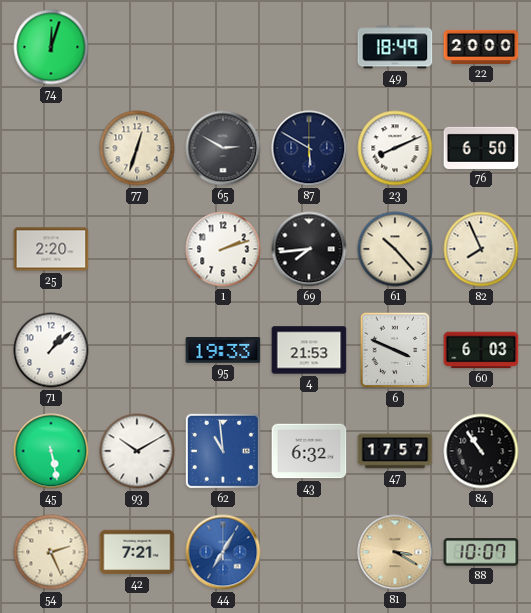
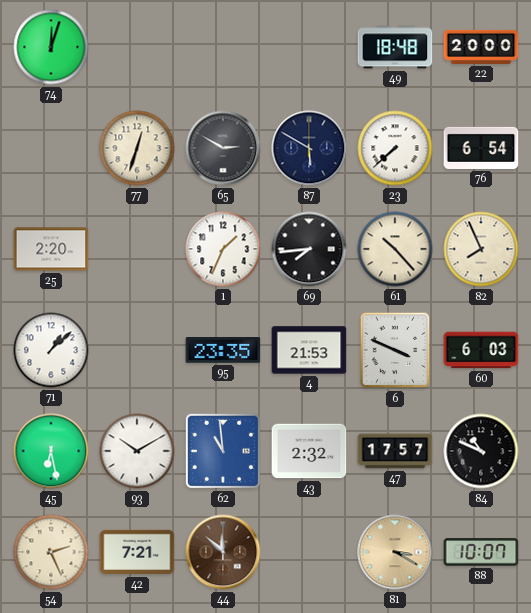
49: 18:49 -> 18:48 (395, 47)
23: 8:11 -> 7:38 (395, 148)
76: 6:50 -> 6:54 (481, 148)
1: 2:12 -> 1:34 (223, 249)
95: 19:33 -> 23:35 (223, 350)
45: 5:28 -> 6:28 (51, 451)
43: 6:32 -> 2:32 (309, 451)
84: 10:54 -> 10:49 (481, 451)
44: 7:05 -> 11:52 (223, 552)
44 dial: blue -> brown (223, 552)
